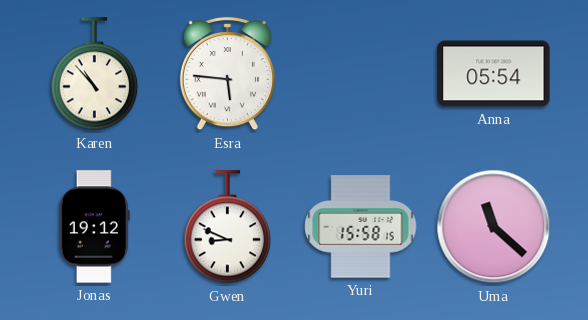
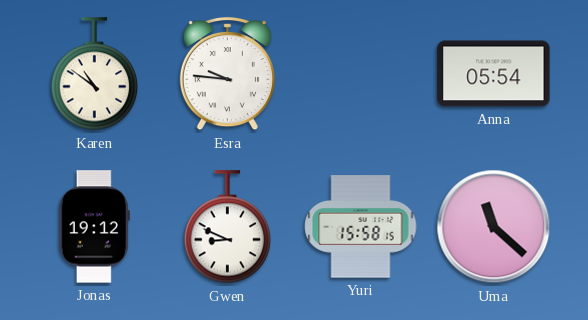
Karen: 10:53 -> 10:51 (95, 74)
Esra: 5:46 -> 9:46 (227, 74)
